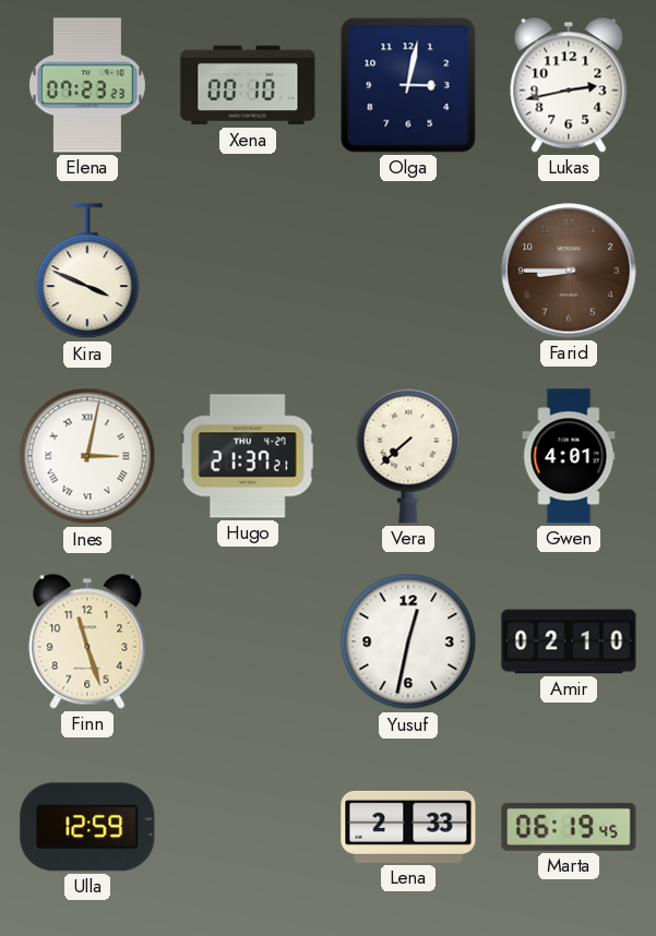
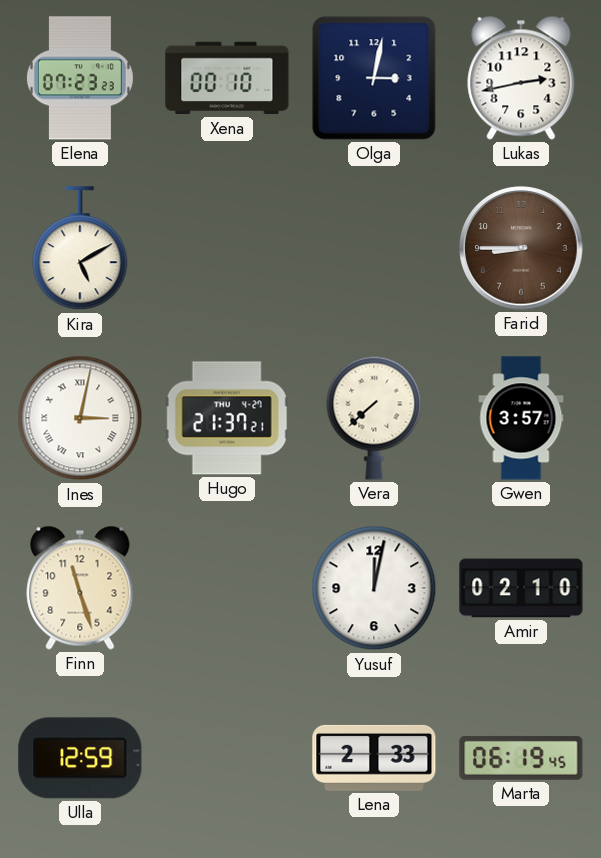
Kira: 3:49 -> 5:10 (80, 249)
Gwen: 4:01 -> 3:57 (521, 418)
Yusuf: 12:32 -> 12:02 (374, 588)
